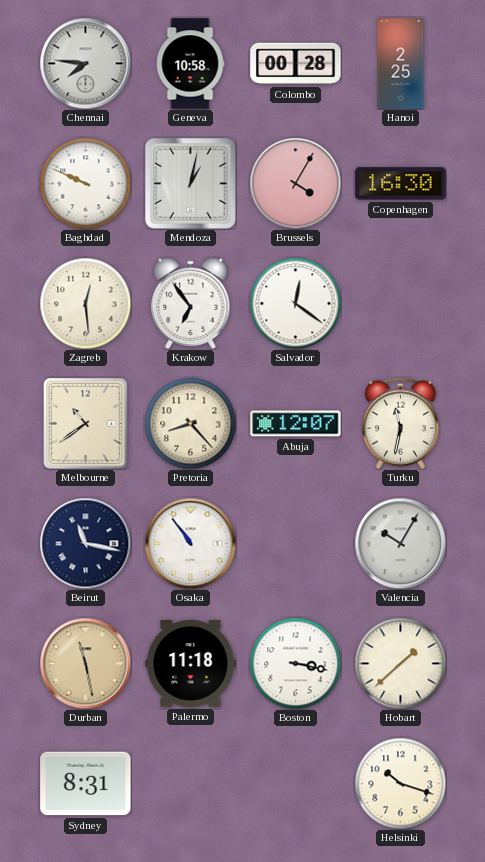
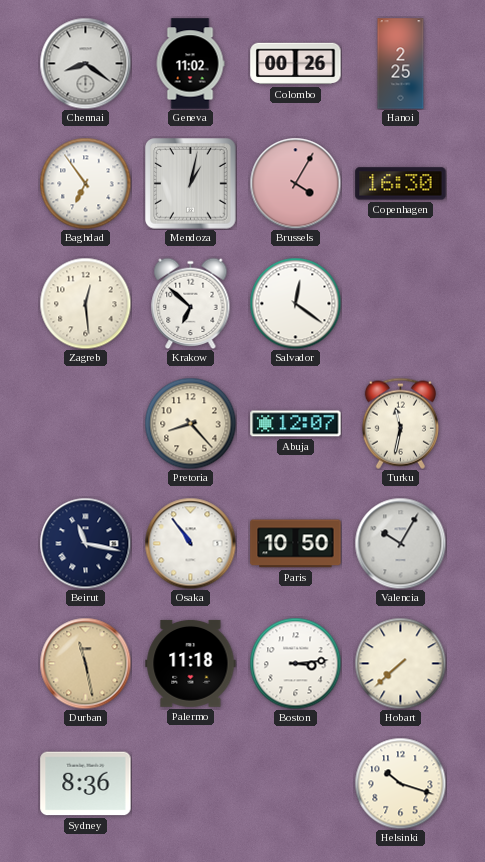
Chennai: 7:46 -> 8:21 (85, 63)
Geneva: 10:58 -> 11:02 (190, 64)
Colombo: 00:28 -> 00:26 (296, 64)
Baghdad: 9:49 -> 6:54 (85, 183)
Krakow: 6:54 -> 6:52 (191, 303)
Melbourne: 10:39 -> none (86, 424)
Paris: none -> 10:50 (296, 544)
Boston: 3:17 -> 3:14 (295, 663)
Hobart: 1:38 -> 7:38 (400, 663)
Sydney: 8:31 -> 8:36 (86, 784)
